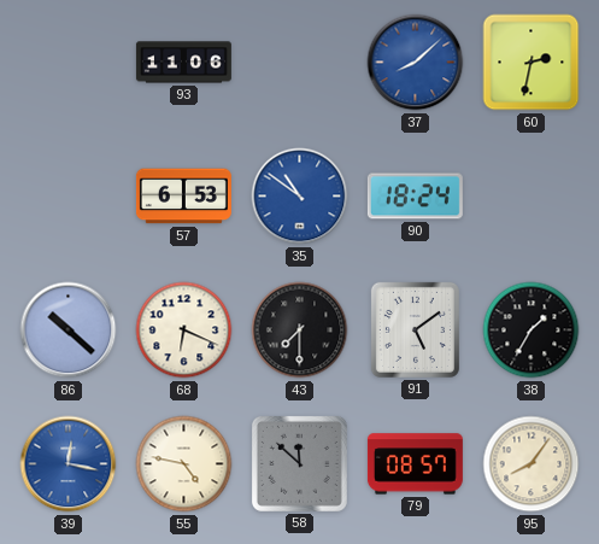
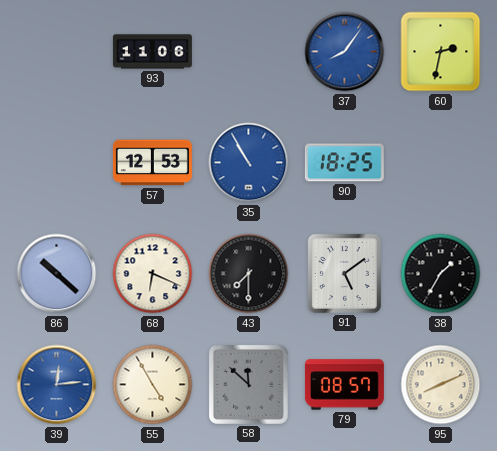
37: 8:08 -> 8:06 (345, 52)
57: 6:53 -> 12:53 (152, 163)
35: 10:51 -> 10:55 (249, 163)
90: 18:24 -> 18:25 (344, 163)
39: 12:17 -> 12:14 (57, 385)
55: 4:47 -> 4:55 (153, 385)
95: 8:06 -> 8:11 (441, 385)
